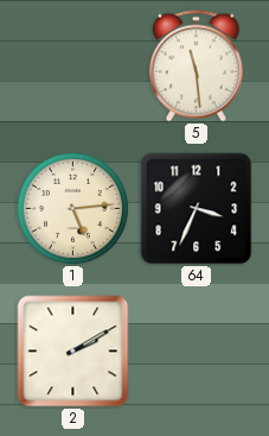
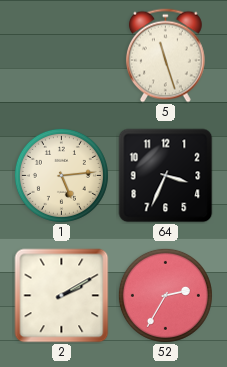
5: 11:29 -> 11:27 (166, 56)
52: none -> 2:35 (165, 295)
